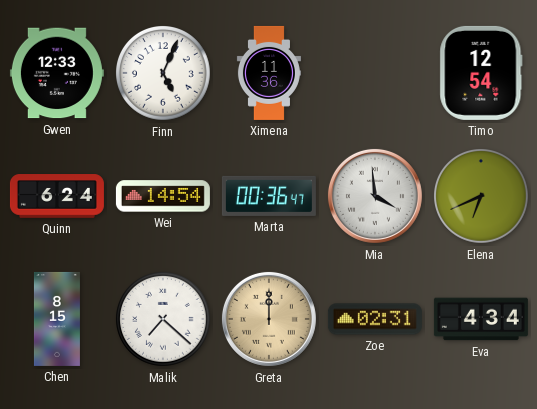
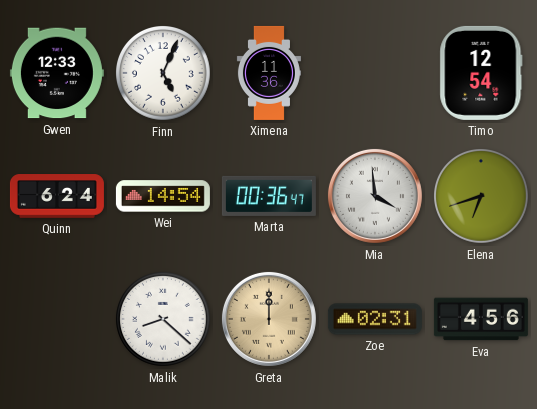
Elena: 6:41 -> 6:42 (482, 197)
Chen: 8:15 -> none (57, 319)
Malik: 7:22 -> 8:22 (164, 320)
Eva: 4:34 -> 4:56 (481, 319)
